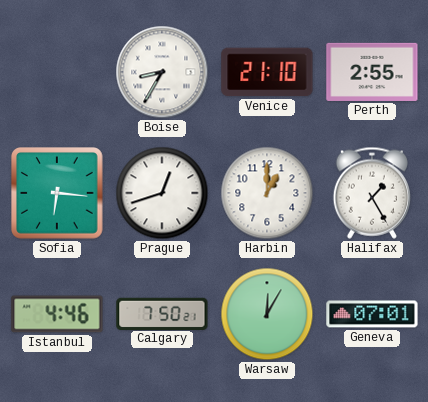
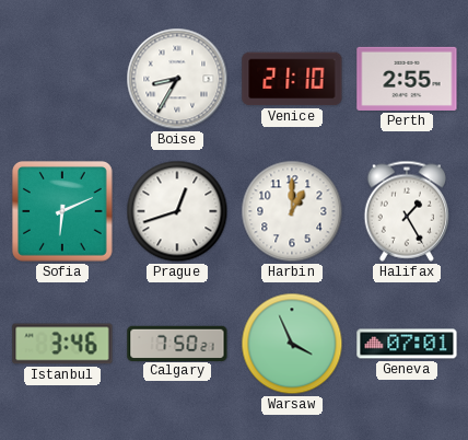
Sofia: 6:16 -> 6:11 (63, 212)
Istanbul: 4:46 -> 3:46 (62, 344)
Warsaw: 12:05 -> 3:56 (292, 344)
